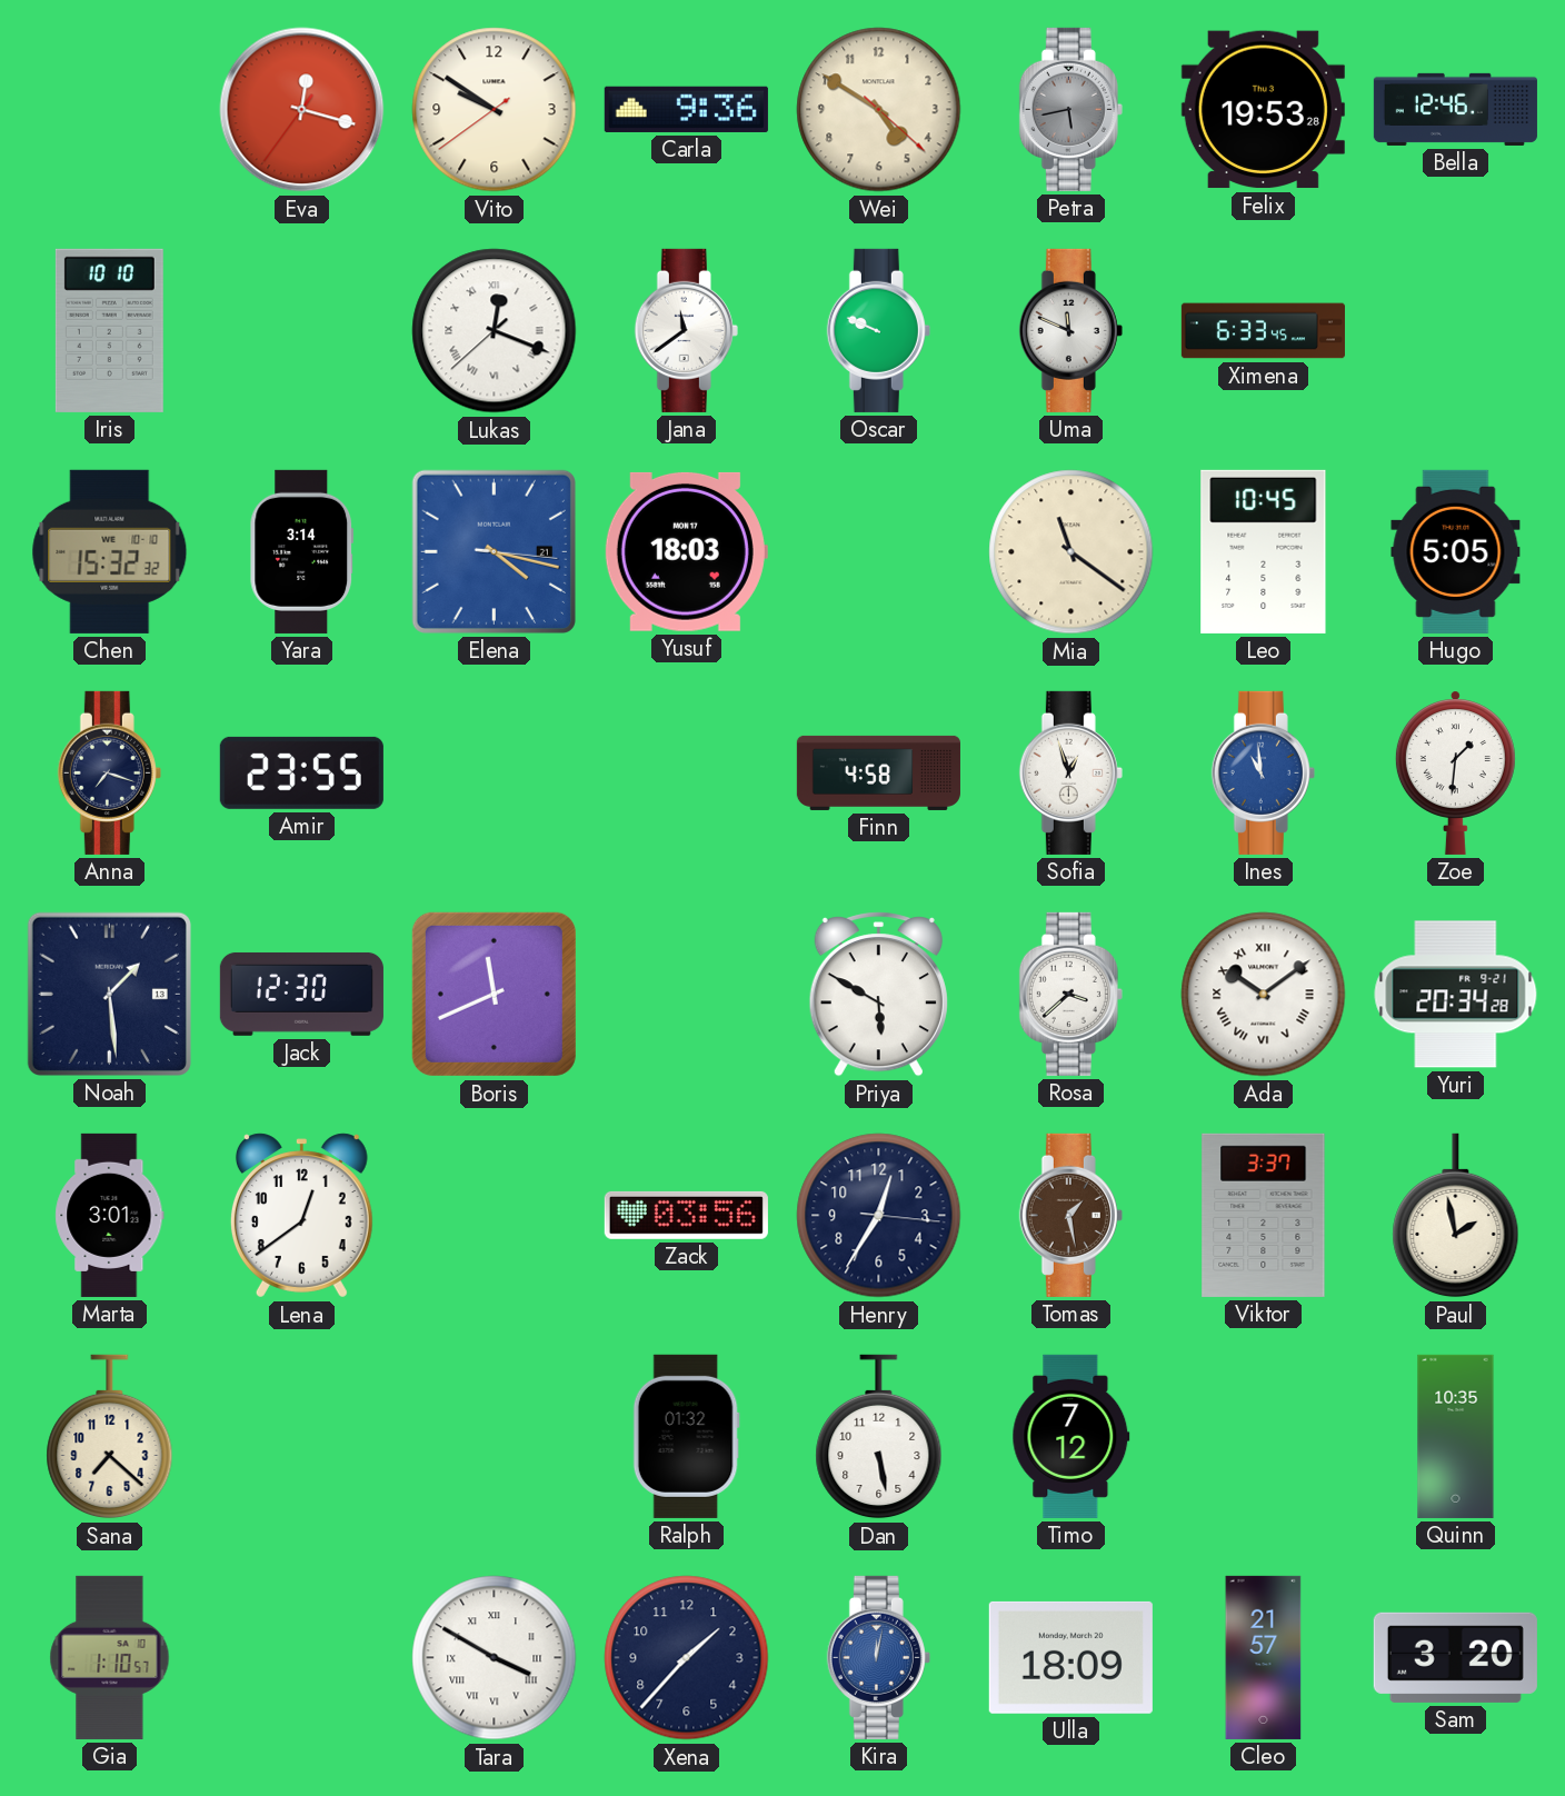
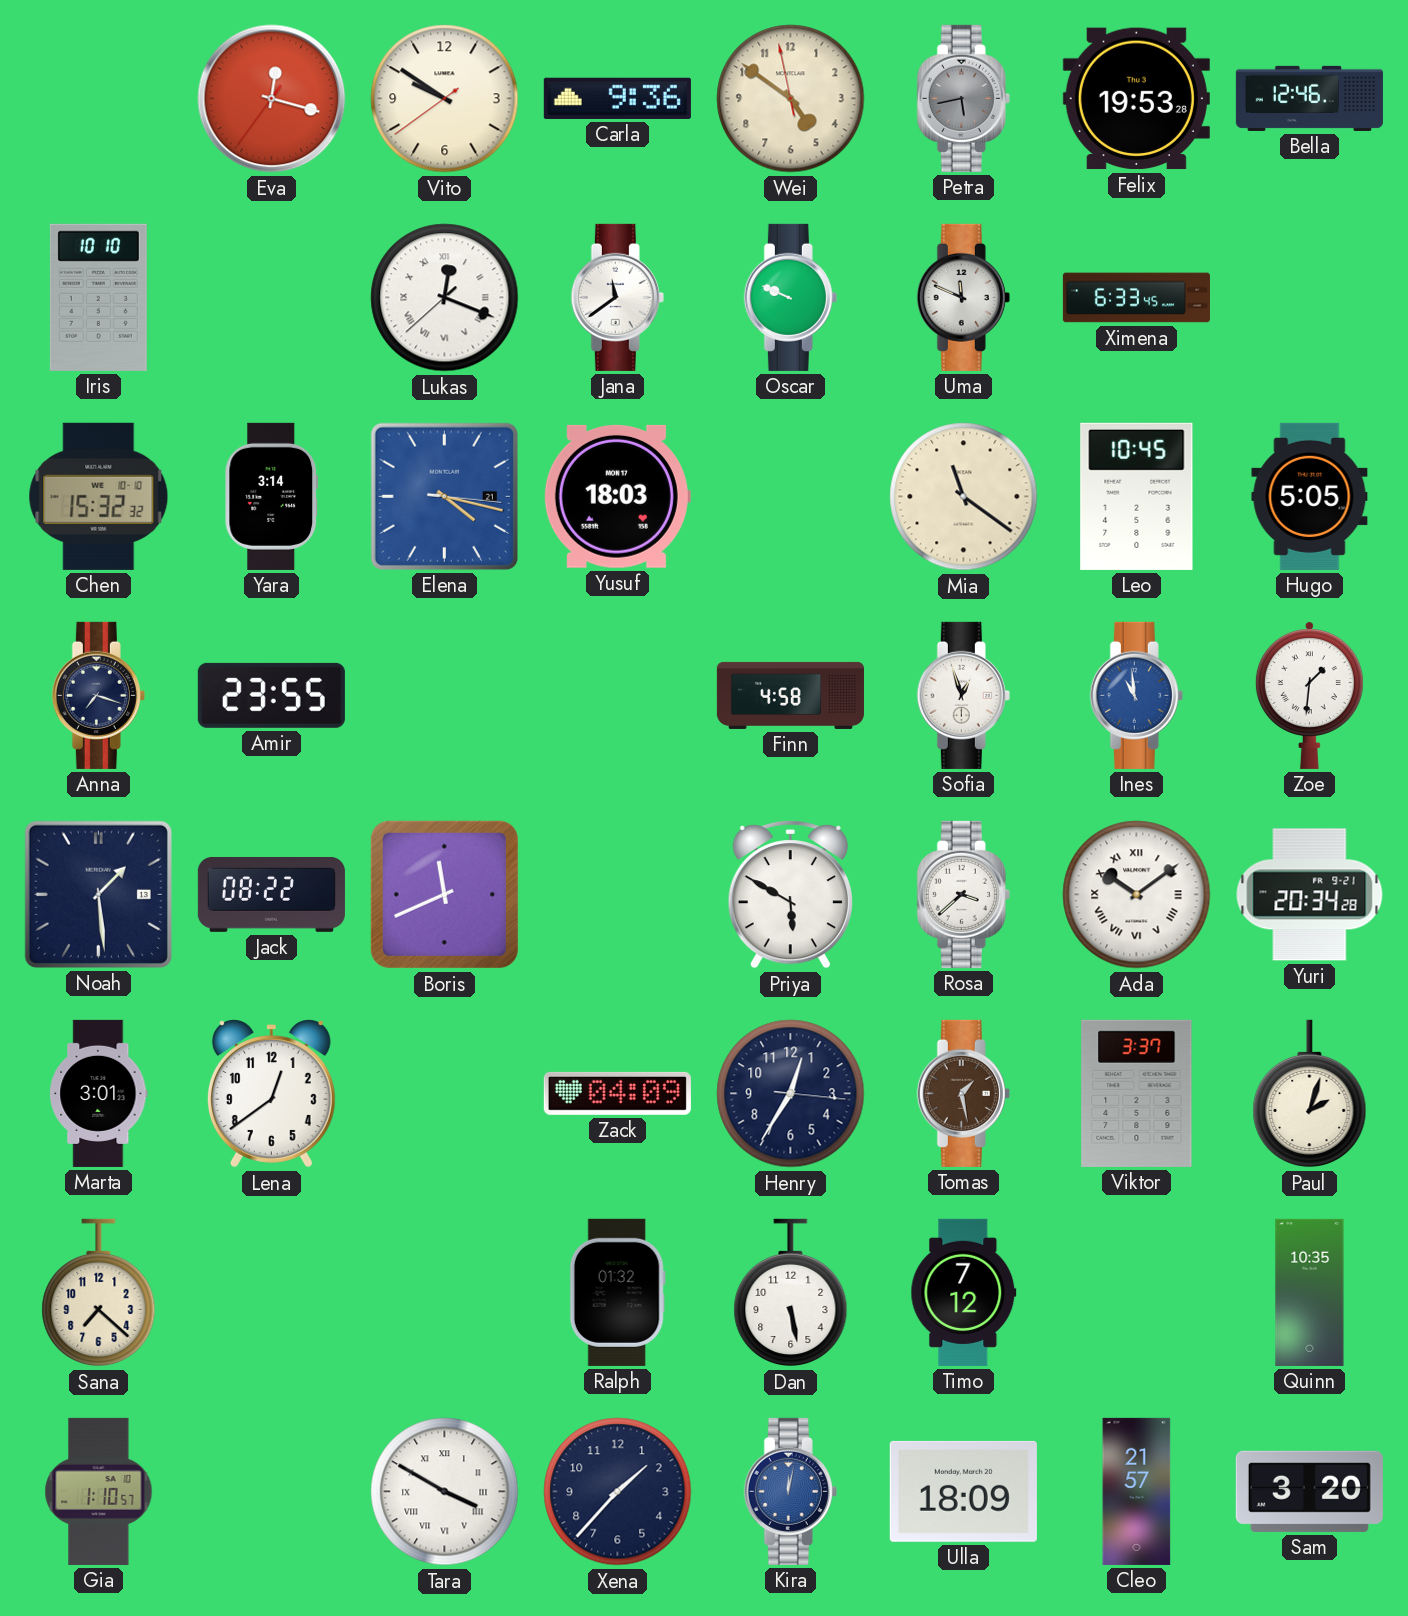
Wei: 4:50:22 -> 4:50:58 (791, 99)
Jack: 12:30 -> 08:22 (271, 894)
Zack: 03:56 -> 04:09 (617, 1093)
Paul: 1:58 -> 2:03 (1310, 1094)
